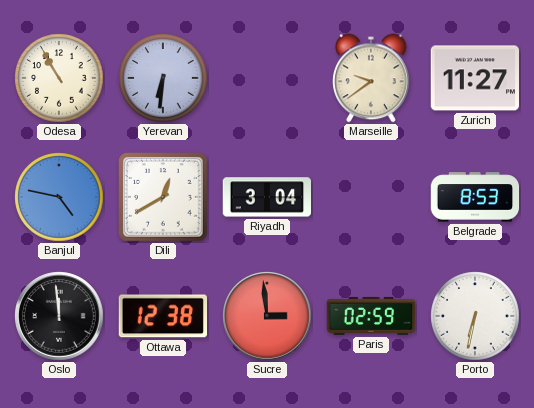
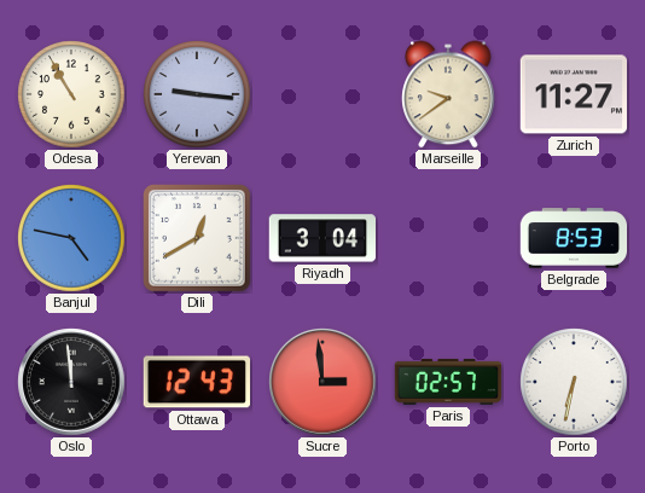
Yerevan: 6:31 -> 9:16 (197, 94)
Ottawa: 12:38 -> 12:43 (196, 382)
Paris: 02:59 -> 02:57 (448, 382)
